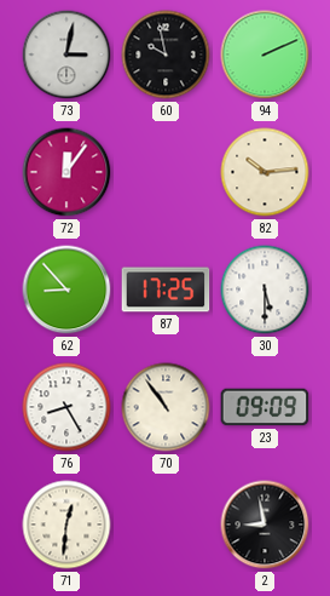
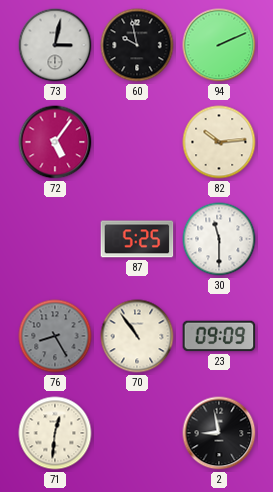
72: 12:06 -> 5:06 (55, 142)
62: 8:53 -> none (66, 290)
87: 17:25 -> 5:25 (137, 239)
30: 5:30 -> 11:30 (219, 239)
76 dial: white -> grey (55, 336)
